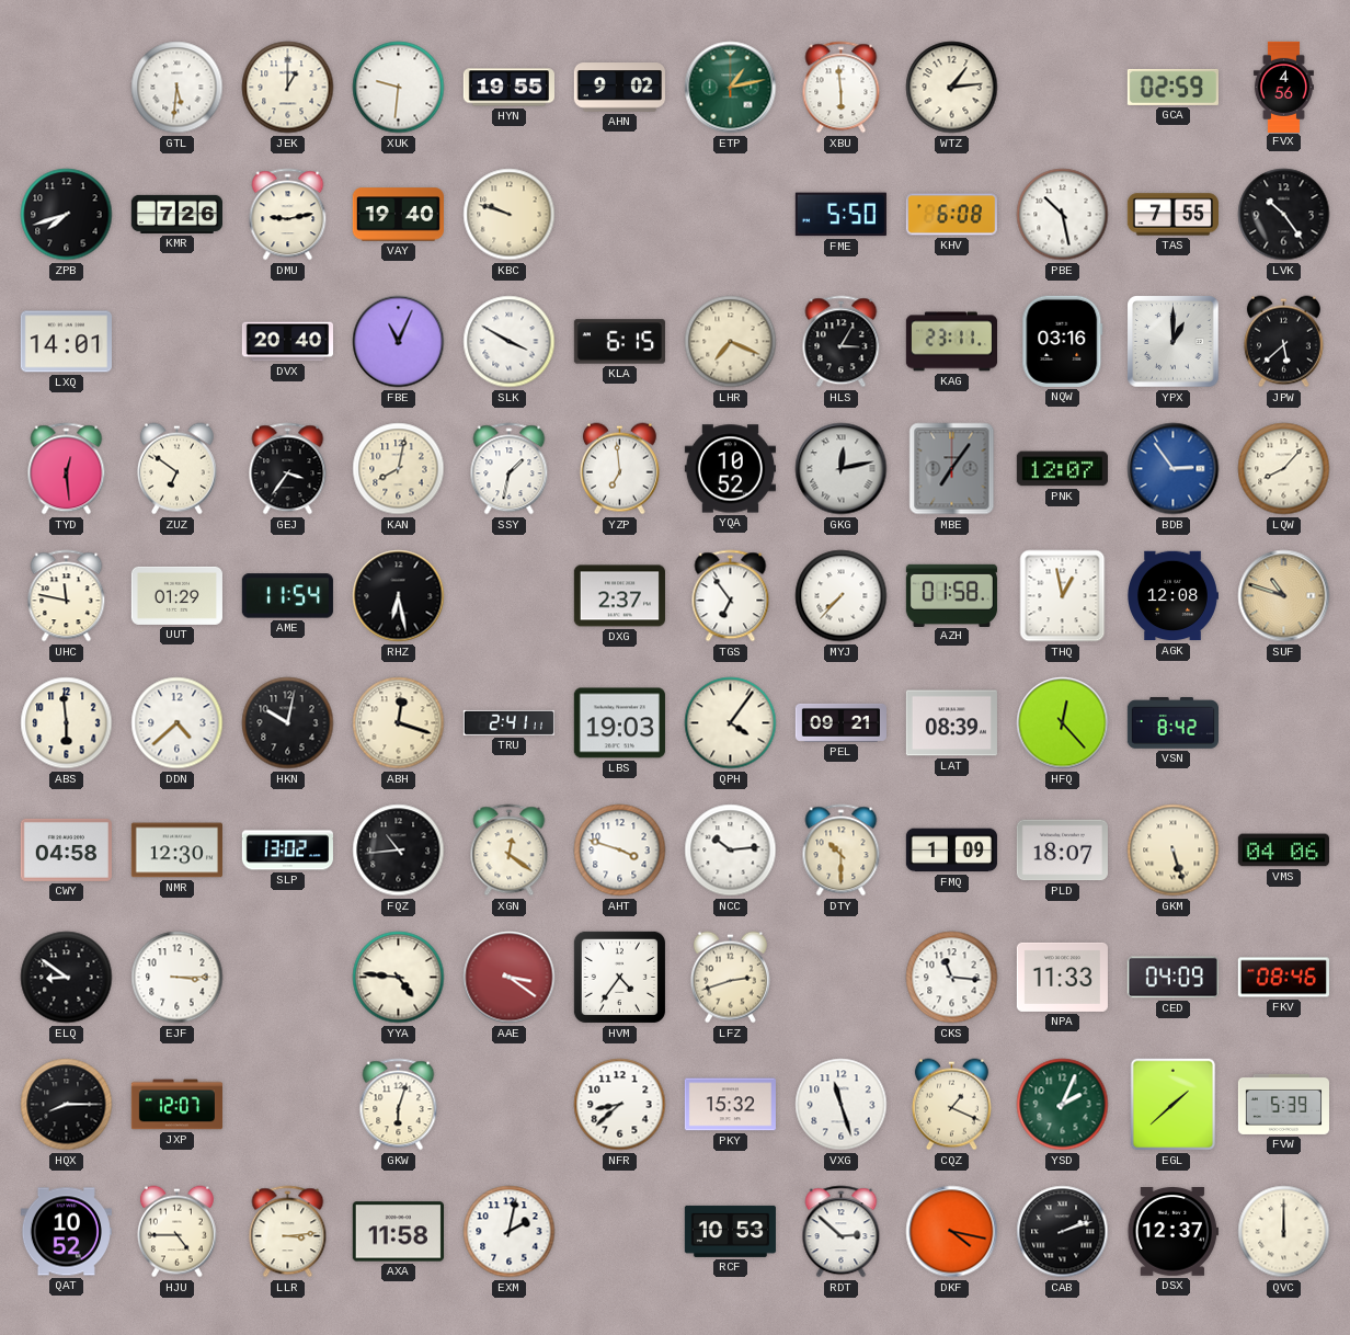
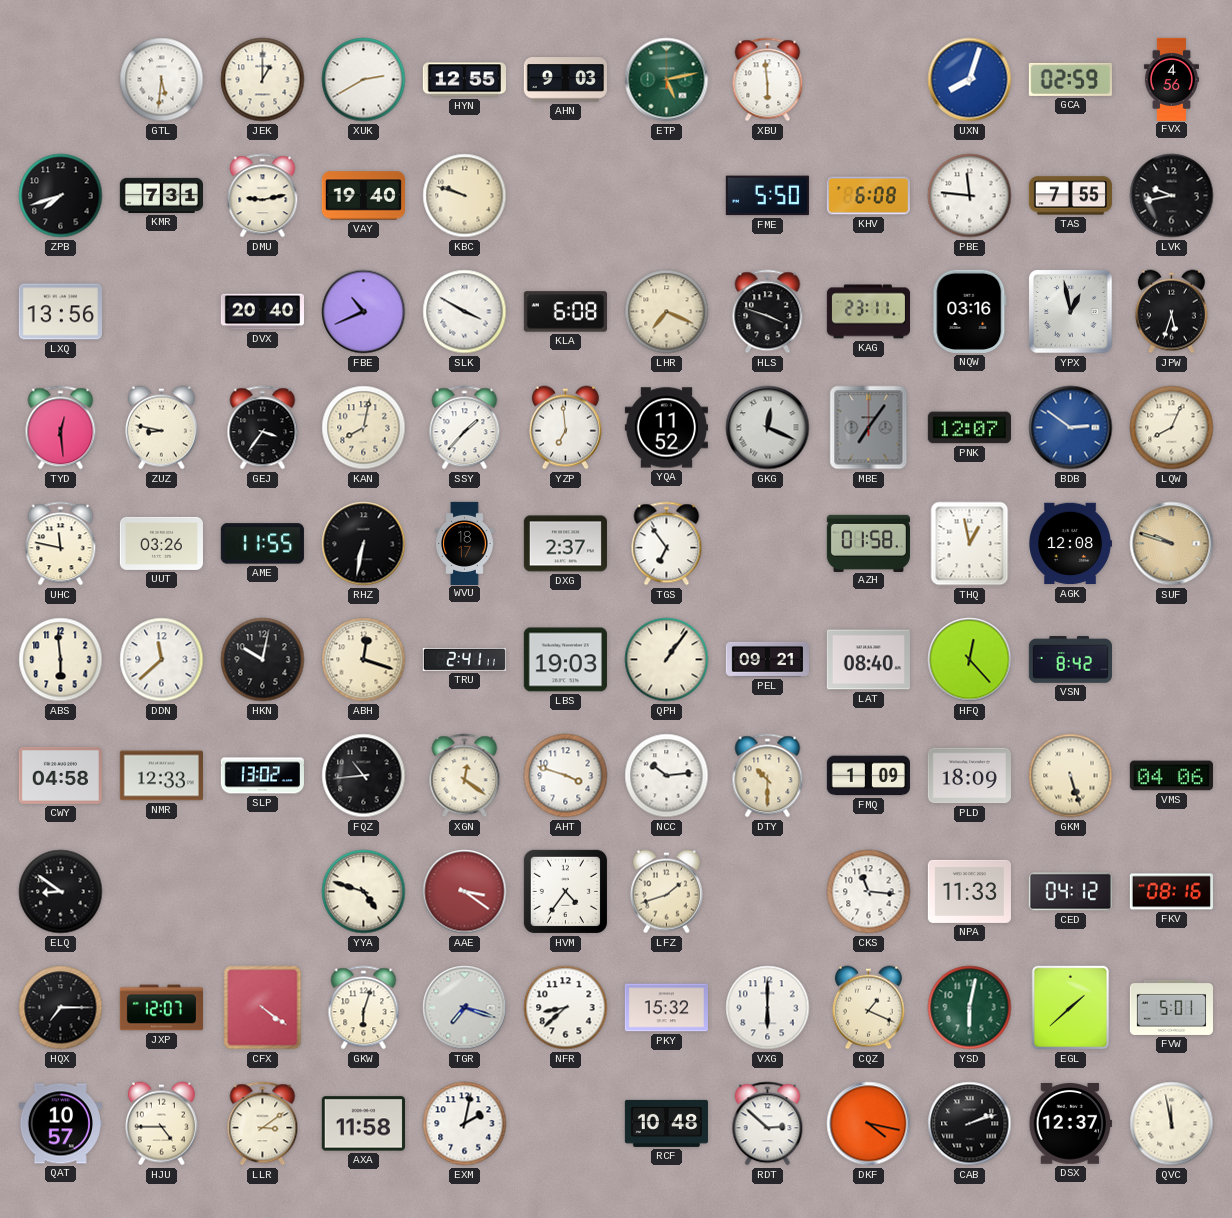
XUK: 9:31 -> 2:40 (364, 80)
HYN: 19:55 -> 12:55 (464, 80)
AHN: 9:02 -> 9:03 (565, 80)
ETP: 1:13 -> 5:13 (667, 80)
WTZ: 1:14 -> none (952, 88)
UXN: none -> 8:03 (970, 80)
KMR: 7:26 -> 7:31 (161, 195)
PBE: 10:28 -> 11:46 (970, 196)
LVK: 10:24 -> 9:43 (1172, 196)
LXQ: 14:01 -> 13:56 (60, 312)
FBE: 11:04 -> 10:41 (364, 312)
KLA: 6:15 -> 6:08 (565, 312)
HLS: 3:05 -> 3:48 (768, 312)
YPX: 1:00 -> 12:58 (1071, 312)
JPW: 5:38 -> 5:33 (1171, 312)
ZUZ: 6:51 -> 8:47 (161, 428)
SSY: 1:32 -> 1:37 (465, 428)
YQA: 10:52 -> 11:52 (666, 428)
GKG: 12:13 -> 12:19 (768, 428)
BDB: 2:54 -> 2:51 (1071, 428)
LQW: 8:07 -> 8:04 (1172, 428)
UUT: 01:29 -> 03:26 (161, 543)
AME: 11:54 -> 11:55 (262, 544)
RHZ: 6:28 -> 6:32 (364, 544)
WVU: none -> 18:17 (465, 543)
MYJ: 7:37 -> none (842, 596)
SUF: 10:48 -> 9:48 (1172, 544)
DDN: 4:38 -> 11:38 (162, 660)
QPH: 4:06 -> 1:06 (667, 660)
LAT: 08:39 -> 08:40 (868, 660)
NMR: 12:30 -> 12:33 (161, 776)
PLD: 18:07 -> 18:09 (969, 776)
EJF: 3:15 -> none (178, 978)
YYA: 4:46 -> 4:48 (364, 892)
LFZ: 2:42 -> 1:42 (666, 892)
CED: 04:09 -> 04:12 (1070, 892)
FKV: 08:46 -> 08:16 (1171, 892)
HQX: 8:15 -> 7:15 (61, 1008)
CFX: none -> 4:21 (263, 1008)
TGR: none -> 7:18 (465, 1008)
VXG: 11:27 -> 6:00 (768, 1008)
YSD: 2:04 -> 6:02 (970, 1008)
FVW: 5:39 -> 5:01 (1171, 1007)
QAT: 10:52 -> 10:57 (60, 1124)
LLR: 3:14 -> 3:09 (263, 1124)
RCF: 10:53 -> 10:48 (666, 1123)
QVC: 12:00 -> 11:58 (1172, 1124)
